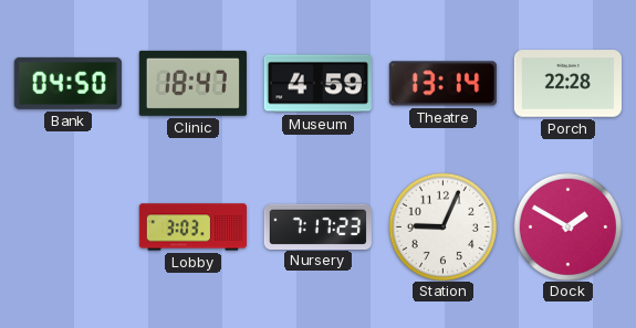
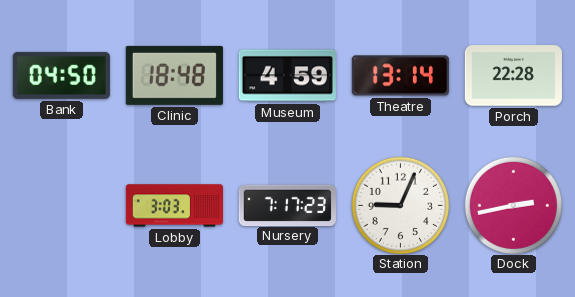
Clinic: 18:47 -> 18:48 (174, 75)
Dock: 1:50 -> 2:43 (513, 205)
